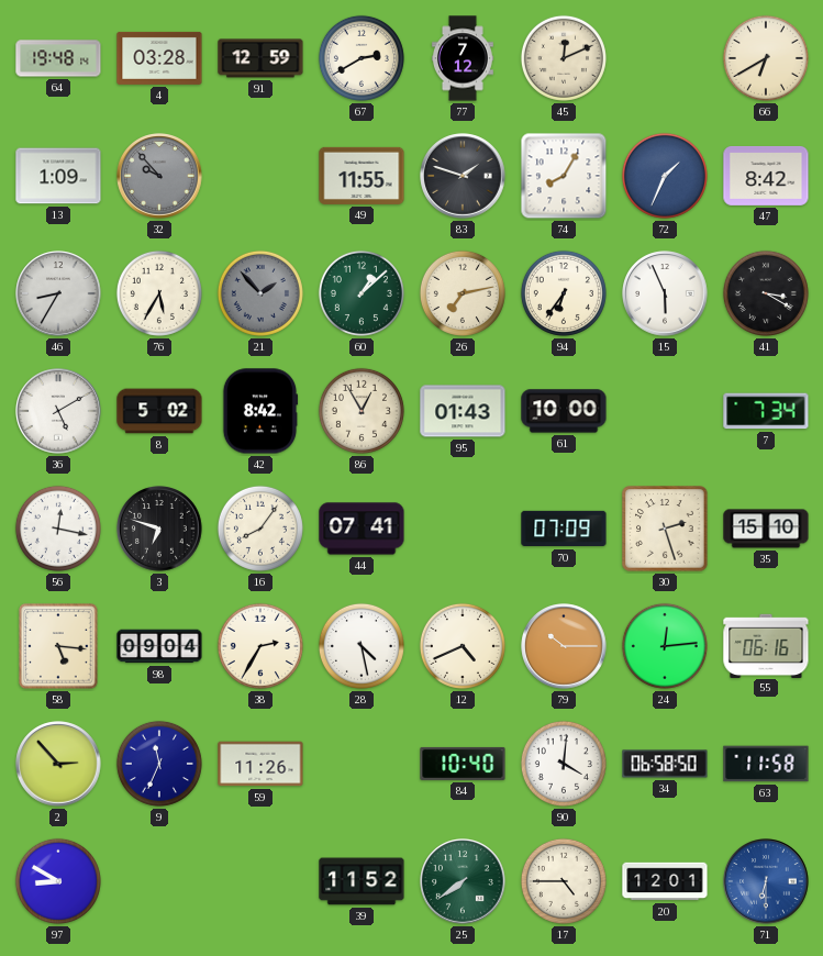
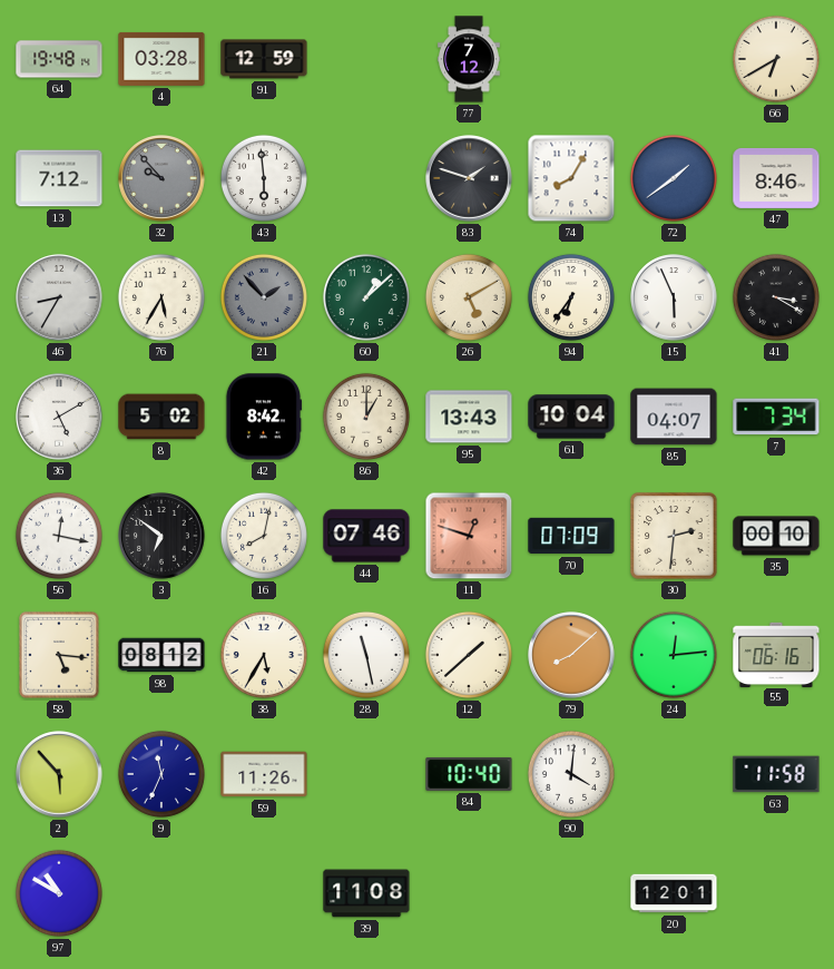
67: 2:40 -> none (362, 58)
45: 12:11 -> none (564, 58)
13: 1:09 -> 7:12 (59, 178)
43: none -> 5:59 (264, 178)
49: 11:55 -> none (362, 176)
72: 1:34 -> 1:39 (674, 178)
47: 8:42 -> 8:46 (776, 178)
26: 7:13 -> 5:10 (469, 297)
86: 12:55 -> 1:00 (366, 417)
95: 01:43 -> 13:43 (469, 417)
61: 10:00 -> 10:04 (571, 417)
85: none -> 04:07 (674, 417)
3: 6:48 -> 6:51 (161, 536)
16: 8:06 -> 8:02 (264, 536)
44: 07:41 -> 07:46 (366, 536)
11: none -> 12:48 (469, 536)
30: 2:27 -> 2:31 (674, 536)
35: 15:10 -> 00:10 (776, 536)
98: 09:04 -> 08:12 (161, 655)
38: 2:35 -> 5:35 (264, 655)
28: 4:28 -> 11:28 (366, 655)
12: 4:41 -> 1:38 (469, 655)
79: 10:15 -> 8:08 (571, 655)
2: 2:53 -> 5:53 (59, 774)
34: 06:58 -> none (665, 764)
97: 8:50 -> 10:50 (59, 893)
39: 11:52 -> 11:08 (366, 893)
25: 7:39 -> none (463, 881)
17: 4:45 -> none (564, 881)
71: 6:30 -> none (766, 881)
